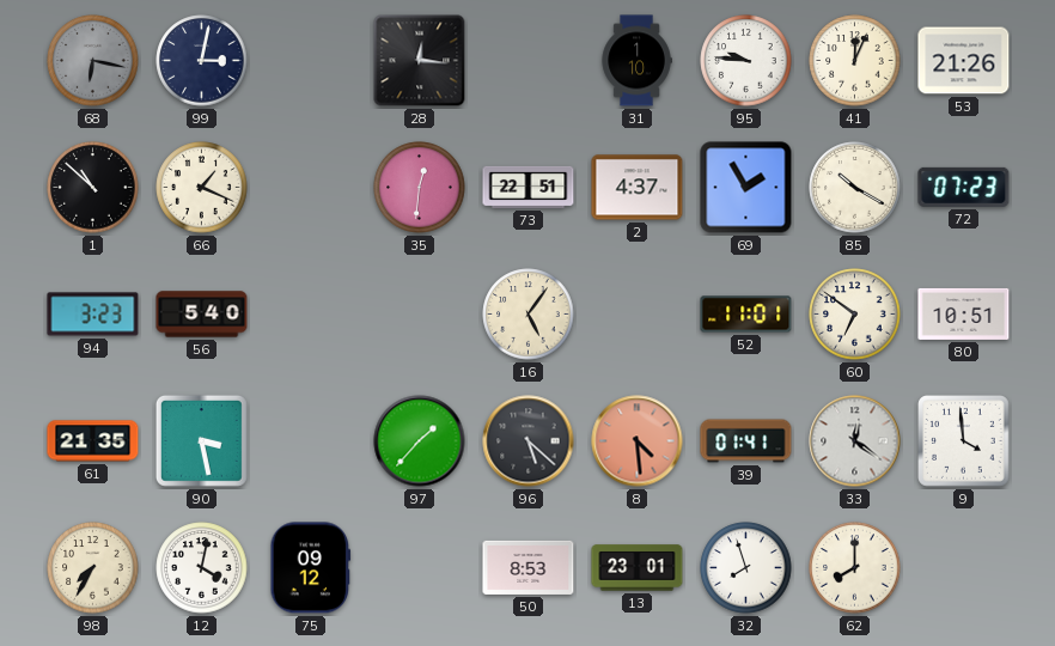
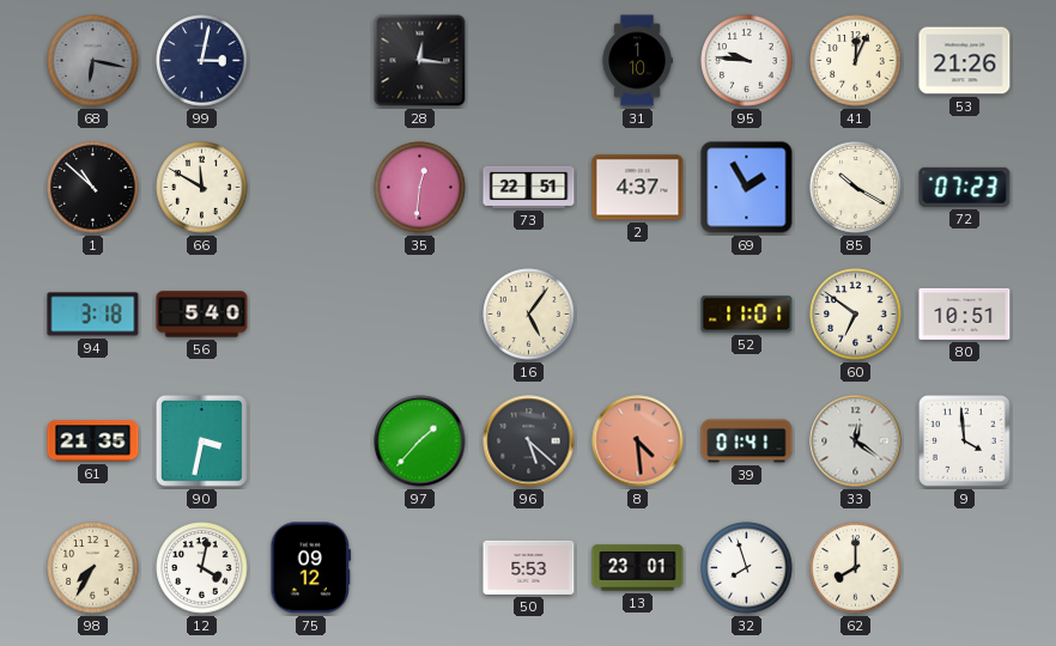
66: 1:19 -> 11:50 (202, 188)
94: 3:23 -> 3:18 (93, 315)
90: 3:28 -> 3:32 (201, 440)
50: 8:53 -> 5:53 (529, 567)
